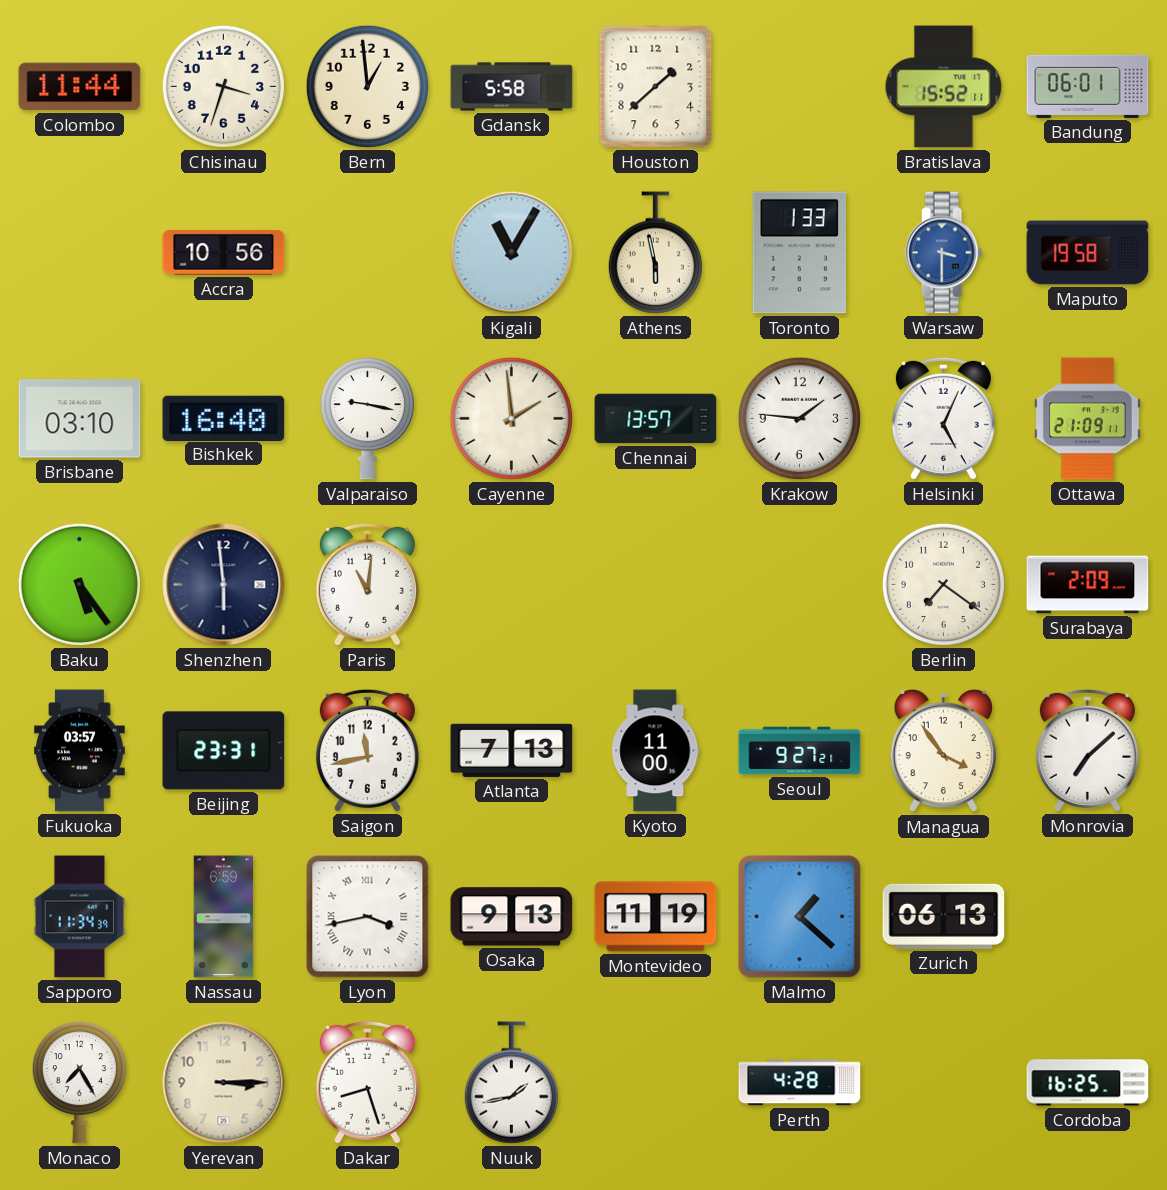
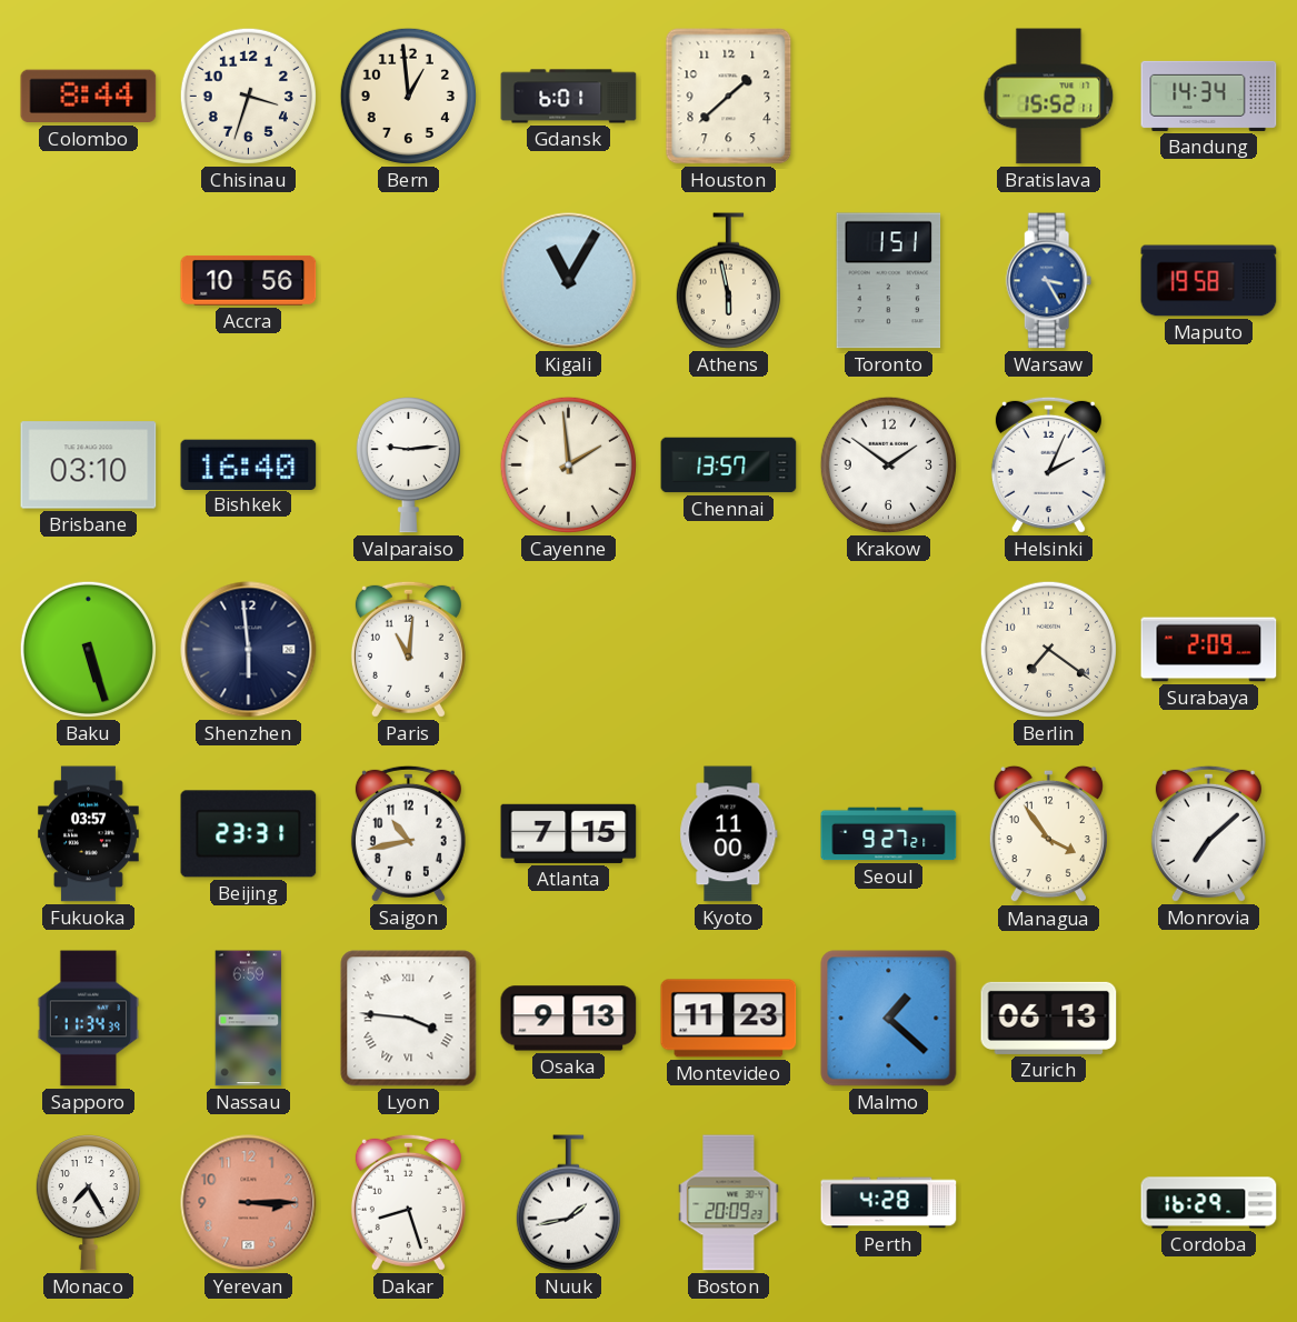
Colombo: 11:44 -> 8:44 (89, 97)
Gdansk: 5:58 -> 6:01 (569, 97)
Bandung: 06:01 -> 14:34 (1209, 96)
Toronto: 1:33 -> 1:51 (889, 281)
Warsaw: 3:30 -> 3:25 (1049, 281)
Valparaiso: 9:17 -> 9:14 (408, 465)
Krakow: 1:46 -> 1:51 (888, 464)
Helsinki: 5:04 -> 2:04 (1048, 464)
Ottawa: 21:09 -> none (1087, 419)
Baku: 5:24 -> 5:27 (88, 649)
Saigon: 11:43 -> 10:43 (408, 833)
Atlanta: 7:13 -> 7:15 (569, 833)
Lyon: 3:43 -> 3:46 (409, 1019)
Montevideo: 11:19 -> 11:23 (729, 1019)
Yerevan dial: cream -> salmon (249, 1203)
Boston: none -> 20:09 (729, 1203)
Cordoba: 16:25 -> 16:29 (1209, 1203)
